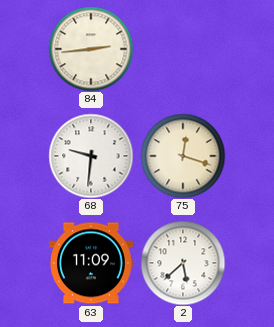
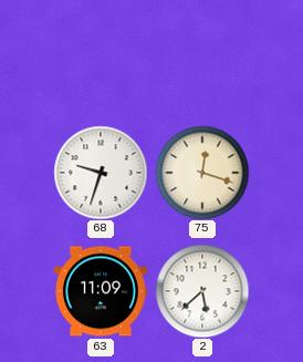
84: 2:44 -> none (91, 49)
68: 9:31 -> 9:33 (101, 173)
